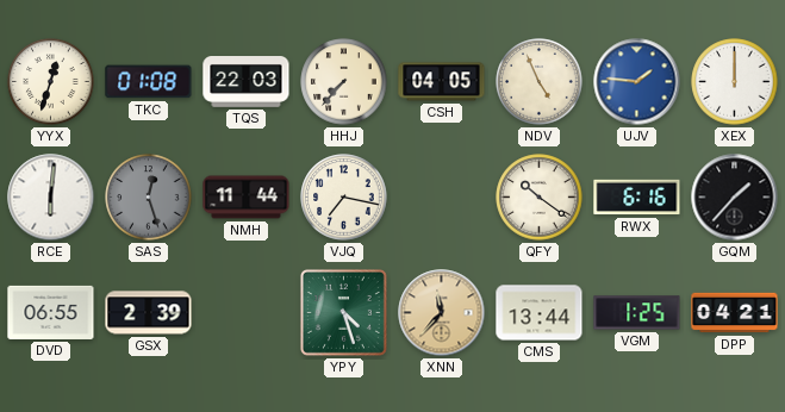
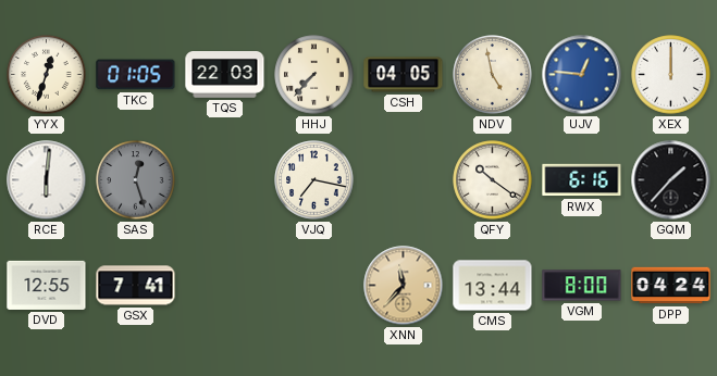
TKC: 01:08 -> 01:05 (136, 75)
NDV: 4:56 -> 4:58 (493, 75)
UJV: 1:46 -> 12:46 (582, 75)
NMH: 11:44 -> none (247, 198)
DVD: 06:55 -> 12:55 (47, 285)
GSX: 2:39 -> 7:41 (136, 286)
YPY: 4:27 -> none (343, 312)
VGM: 1:25 -> 8:00 (582, 286)
DPP: 04:21 -> 04:24 (671, 286)
